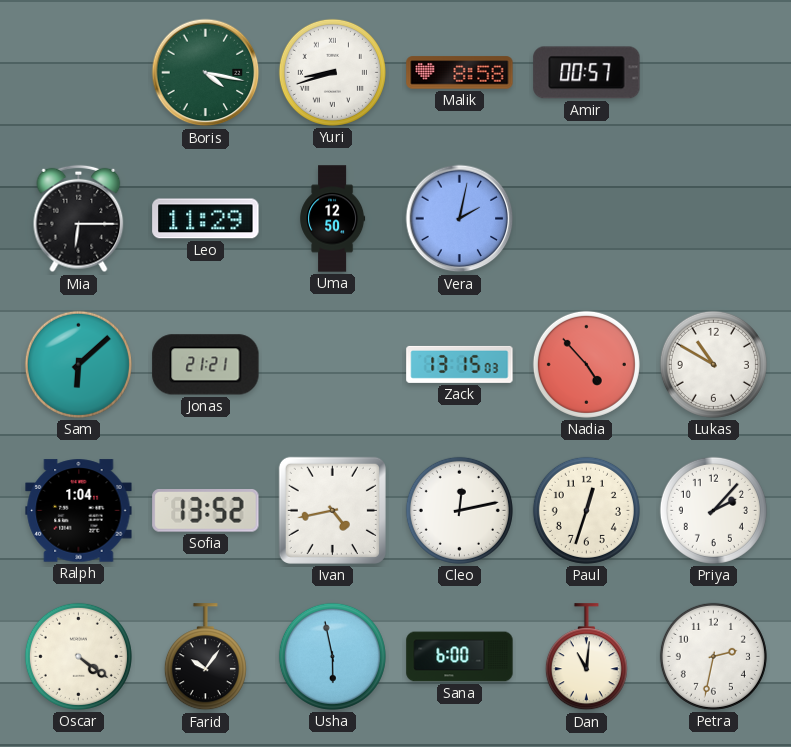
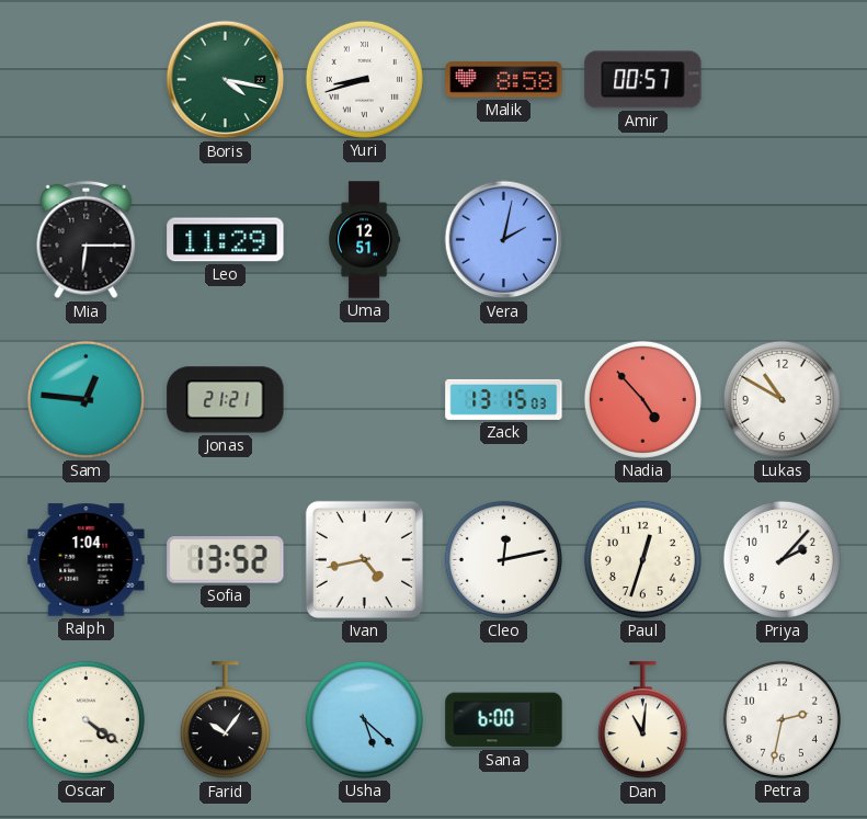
Uma: 12:50 -> 12:51 (365, 240)
Sam: 6:08 -> 12:46 (85, 399)
Usha: 5:58 -> 5:22 (364, 719)
